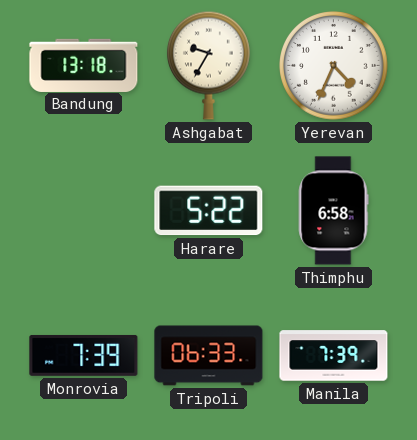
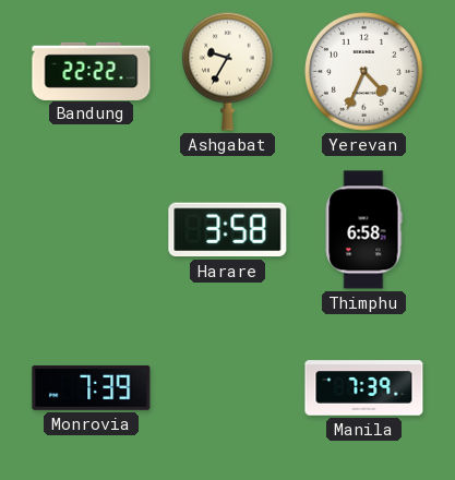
Bandung: 13:18 -> 22:22 (92, 71)
Harare: 5:22 -> 3:58 (228, 230)
Tripoli: 06:33 -> none (209, 356)
